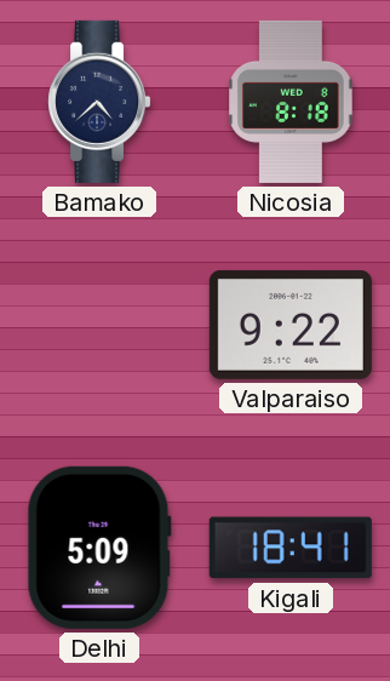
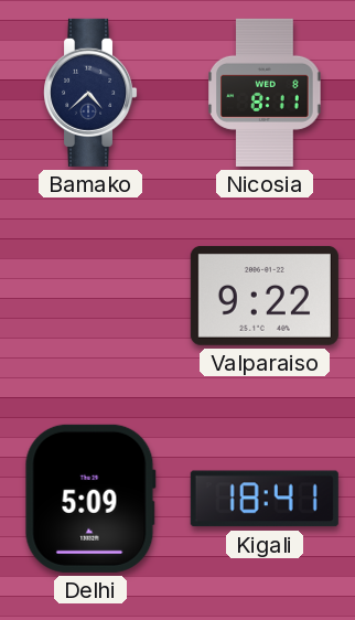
Nicosia: 8:18 -> 8:11 (265, 93)
